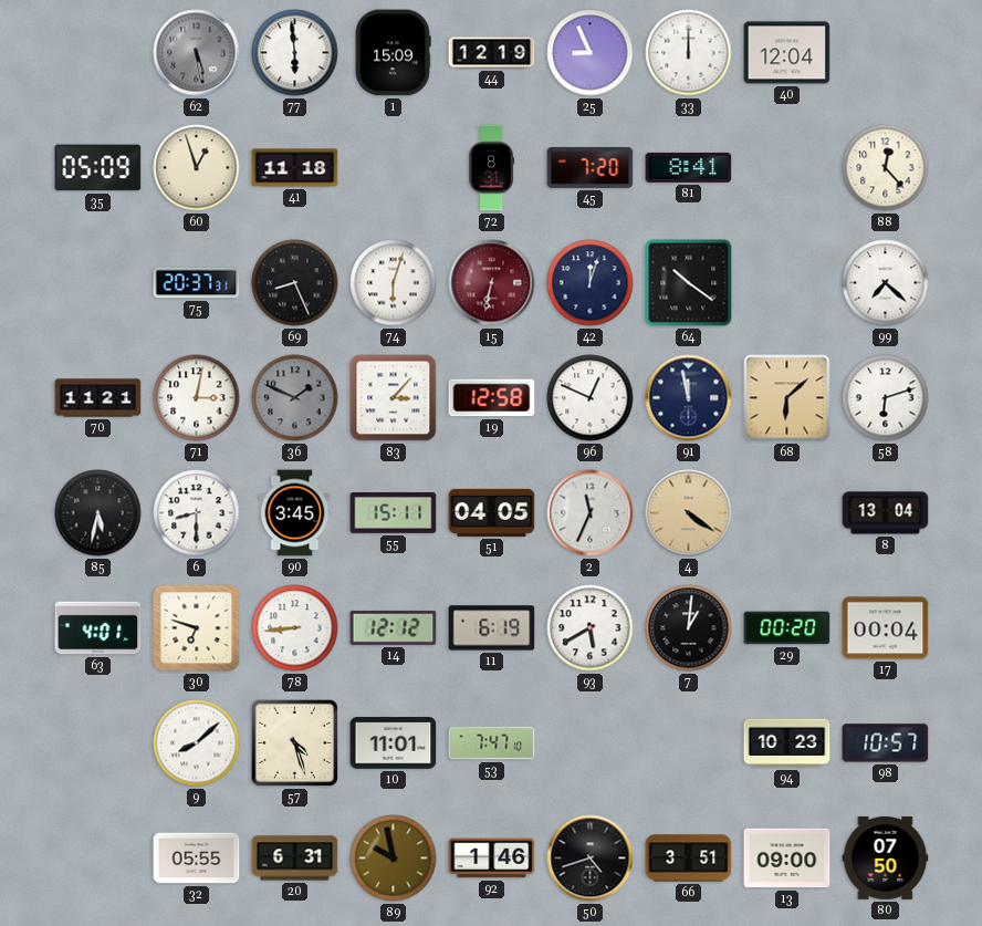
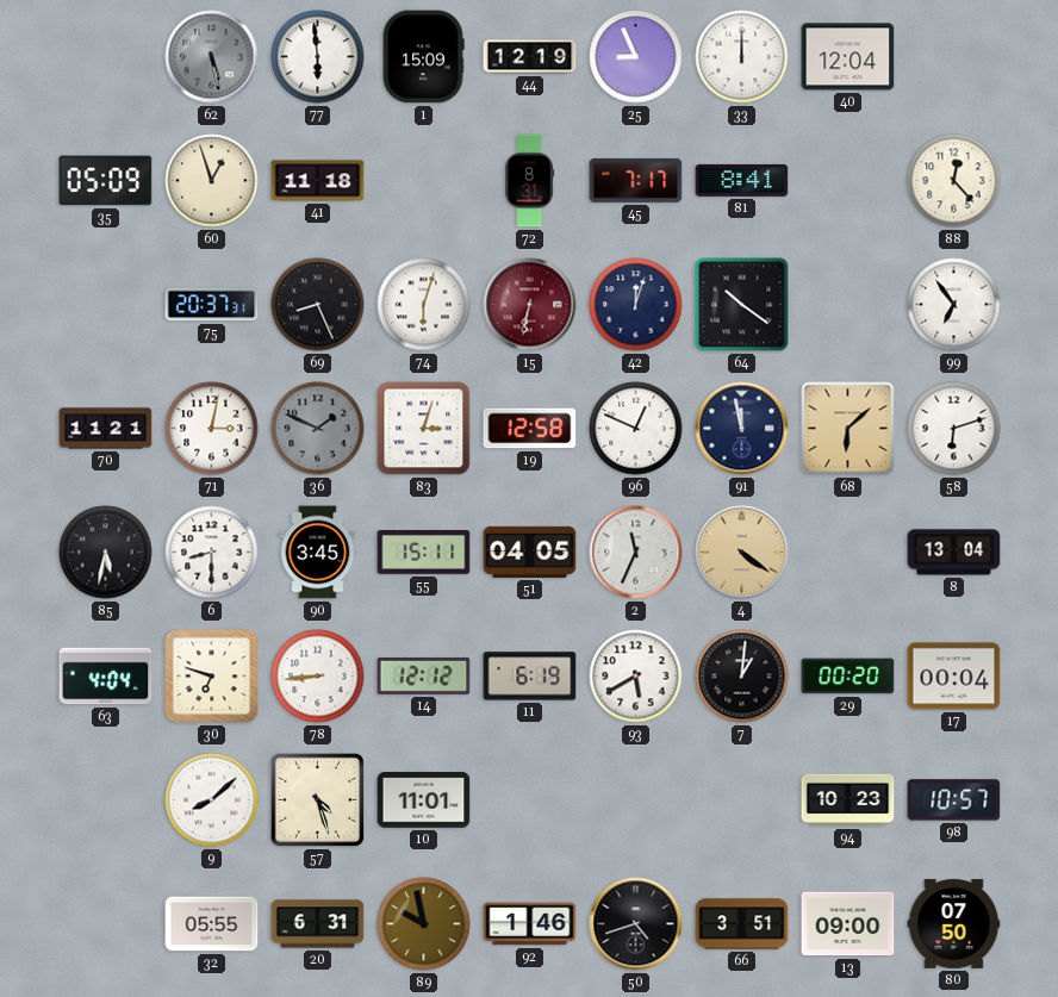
45: 7:20 -> 7:17 (636, 180)
99: 7:22 -> 6:54 (954, 305)
83: 3:07 -> 3:03 (424, 429)
63: 4:01 -> 4:04 (106, 677)
53: 7:47 -> none (492, 743)
